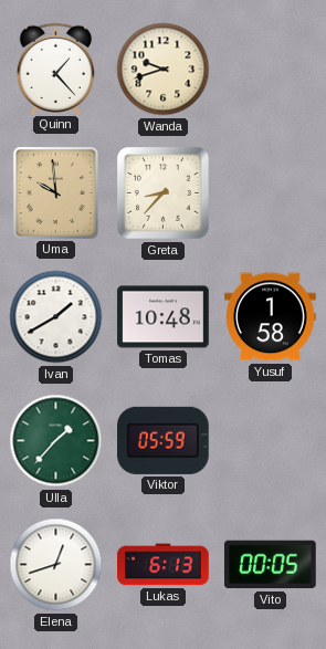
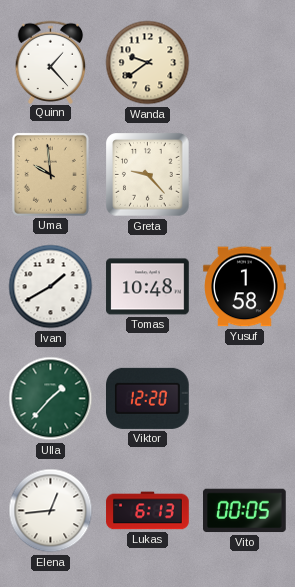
Wanda: 9:42 -> 9:39 (148, 63)
Greta: 8:37 -> 9:23 (148, 175)
Viktor: 05:59 -> 12:20 (148, 398)
Elena: 12:42 -> 12:44 (51, 511)
